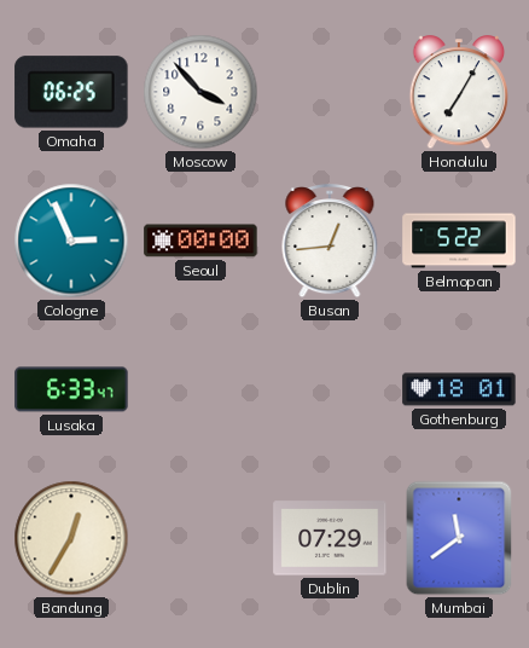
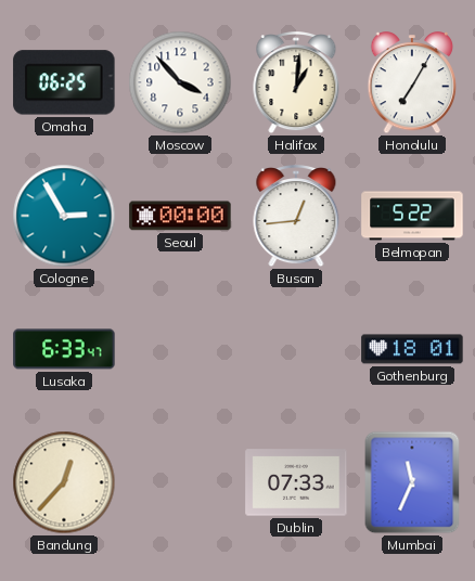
Halifax: none -> 1:01 (296, 83)
Cologne: 2:56 -> 2:55 (64, 216)
Bandung: 12:35 -> 12:37 (64, 482)
Dublin: 07:29 -> 07:33 (296, 482)
Mumbai: 11:39 -> 11:34 (412, 482)
